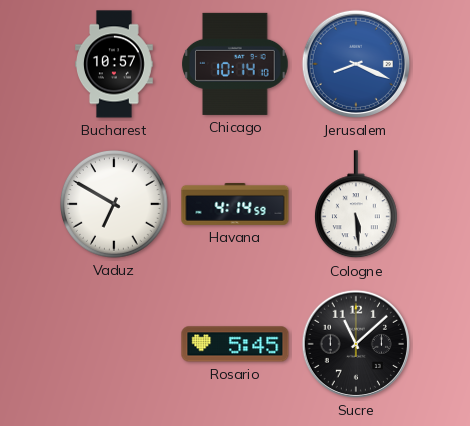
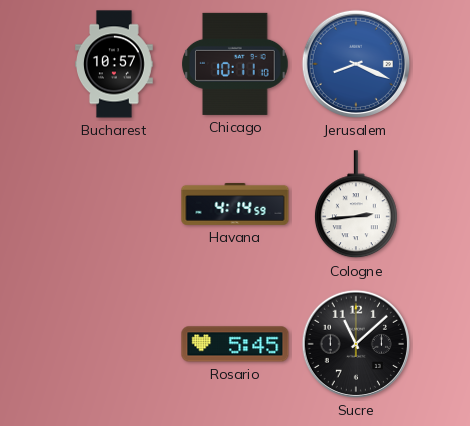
Chicago: 10:14 -> 10:11 (235, 64)
Vaduz: 6:50 -> none (115, 205)
Cologne: 5:29 -> 2:44 (356, 205)
